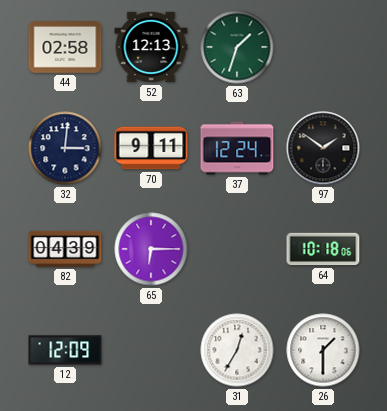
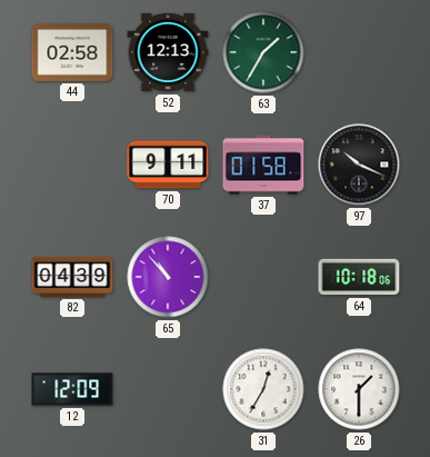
63: 1:33 -> 1:35 (263, 52)
32: 3:01 -> none (65, 148)
37: 12:24 -> 01:58 (263, 165)
97: 1:51 -> 10:19 (359, 165)
65: 6:15 -> 10:53 (168, 277)
